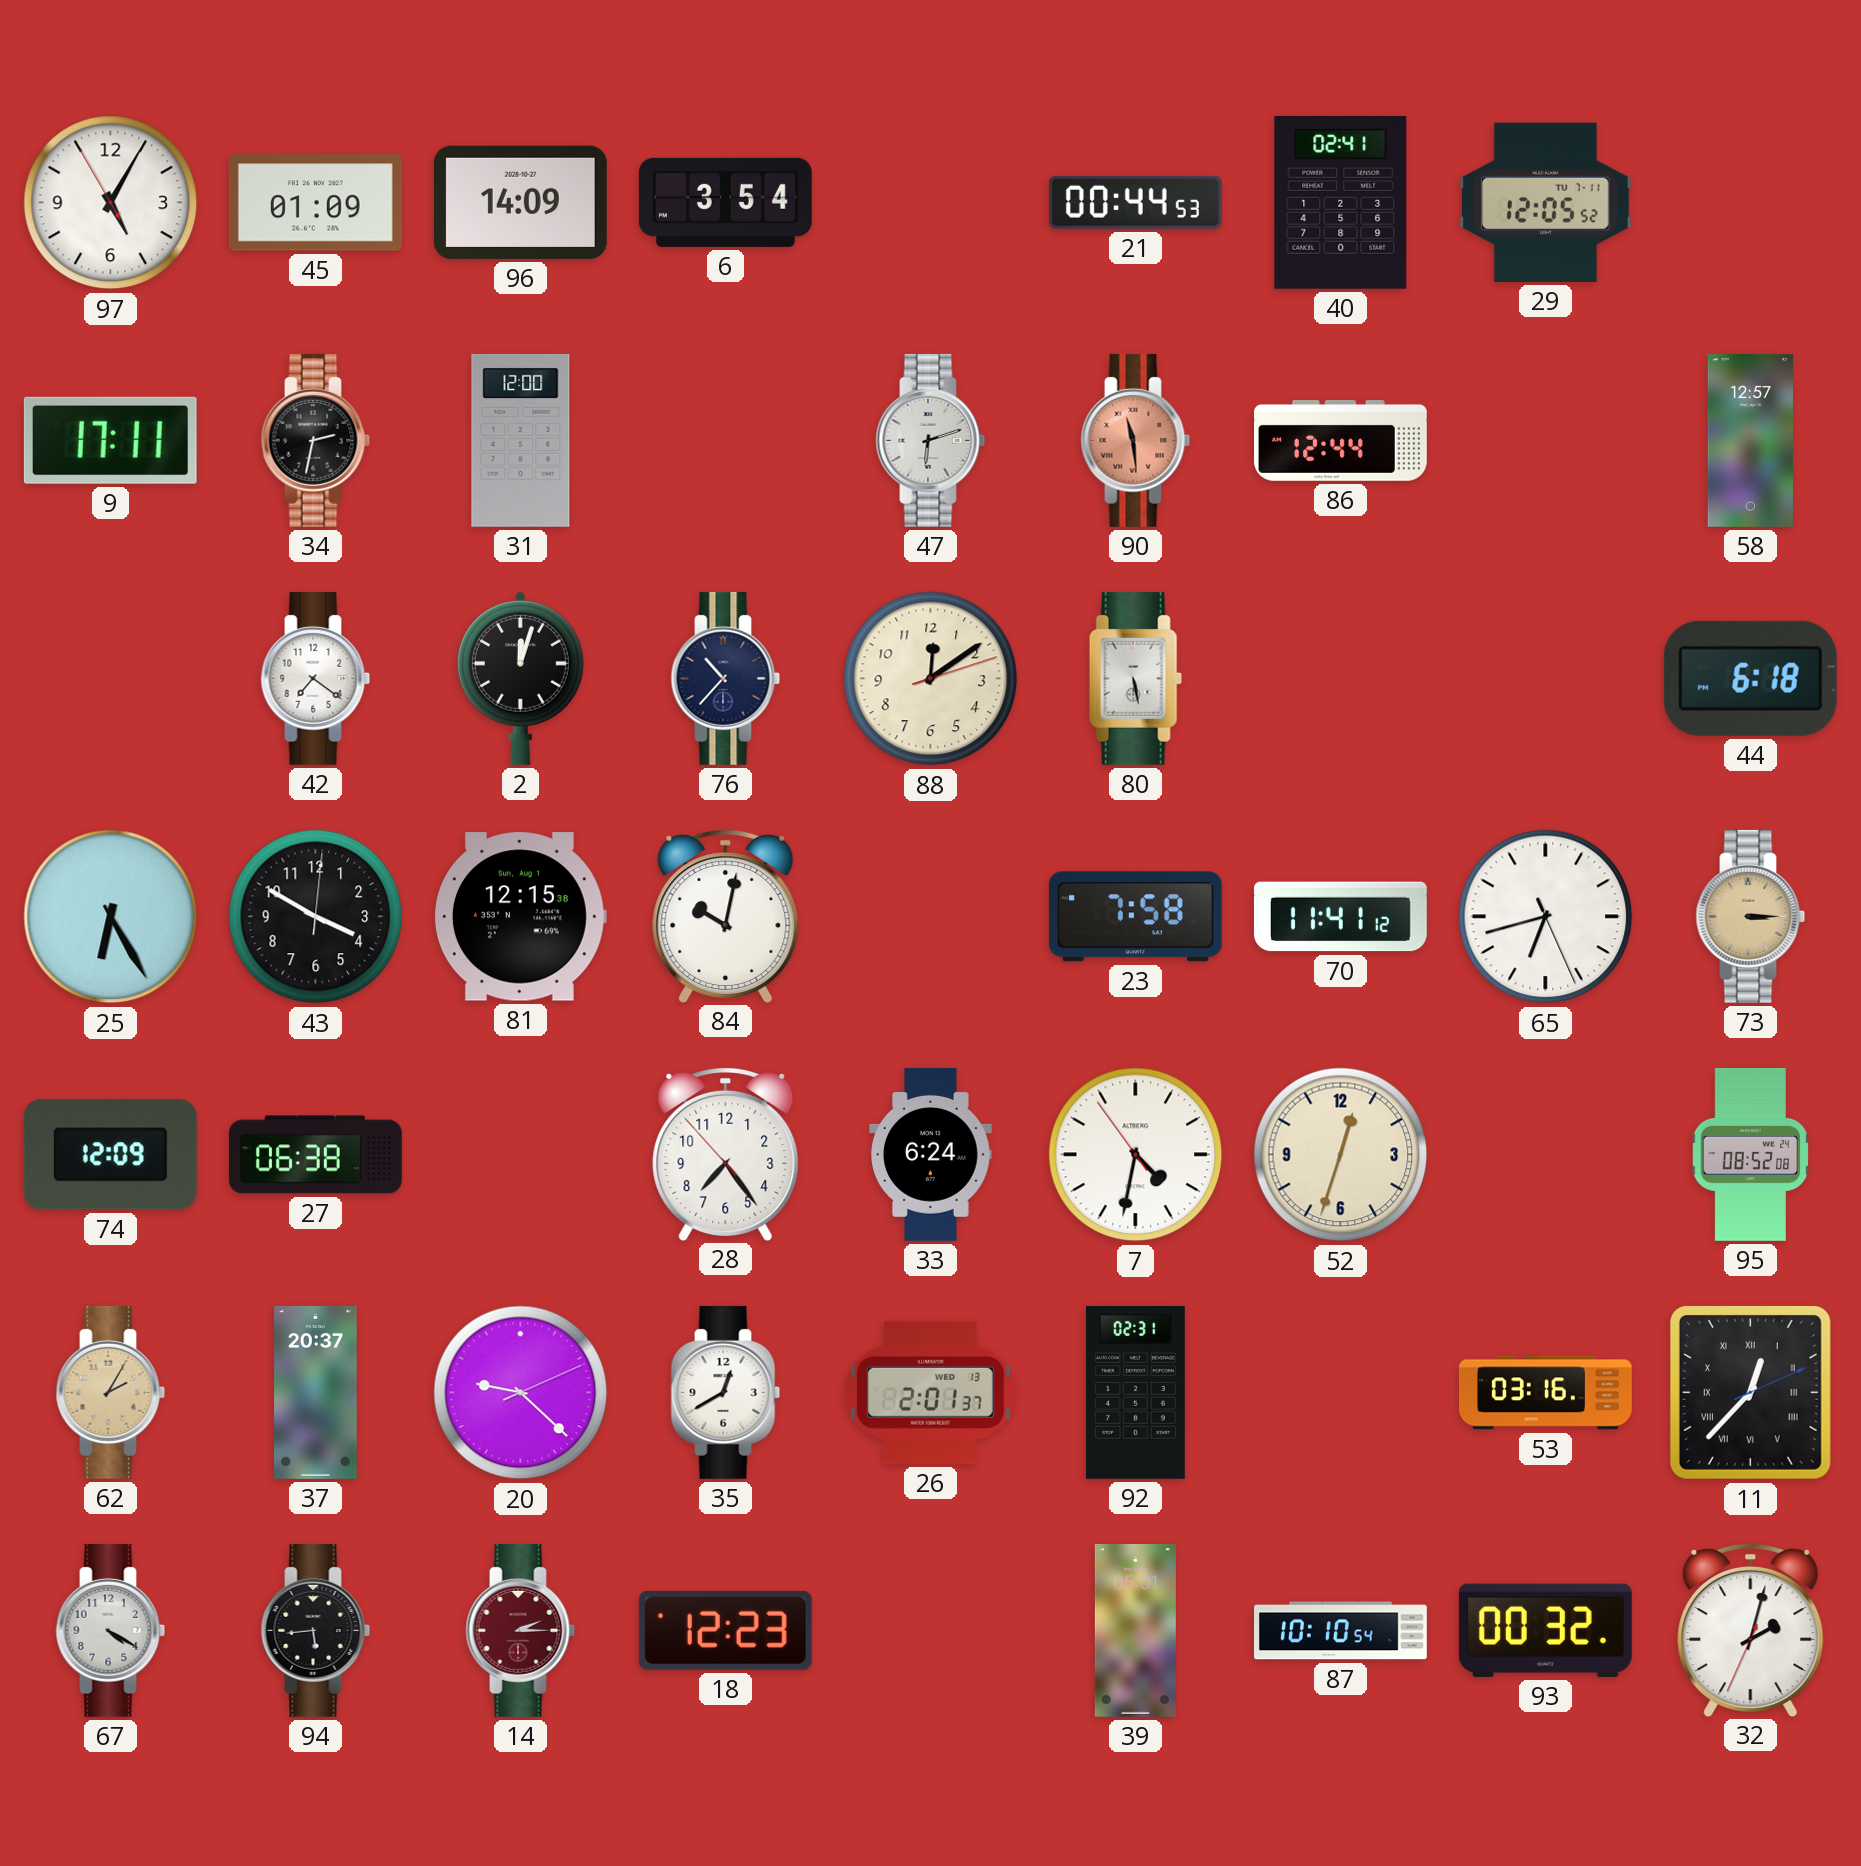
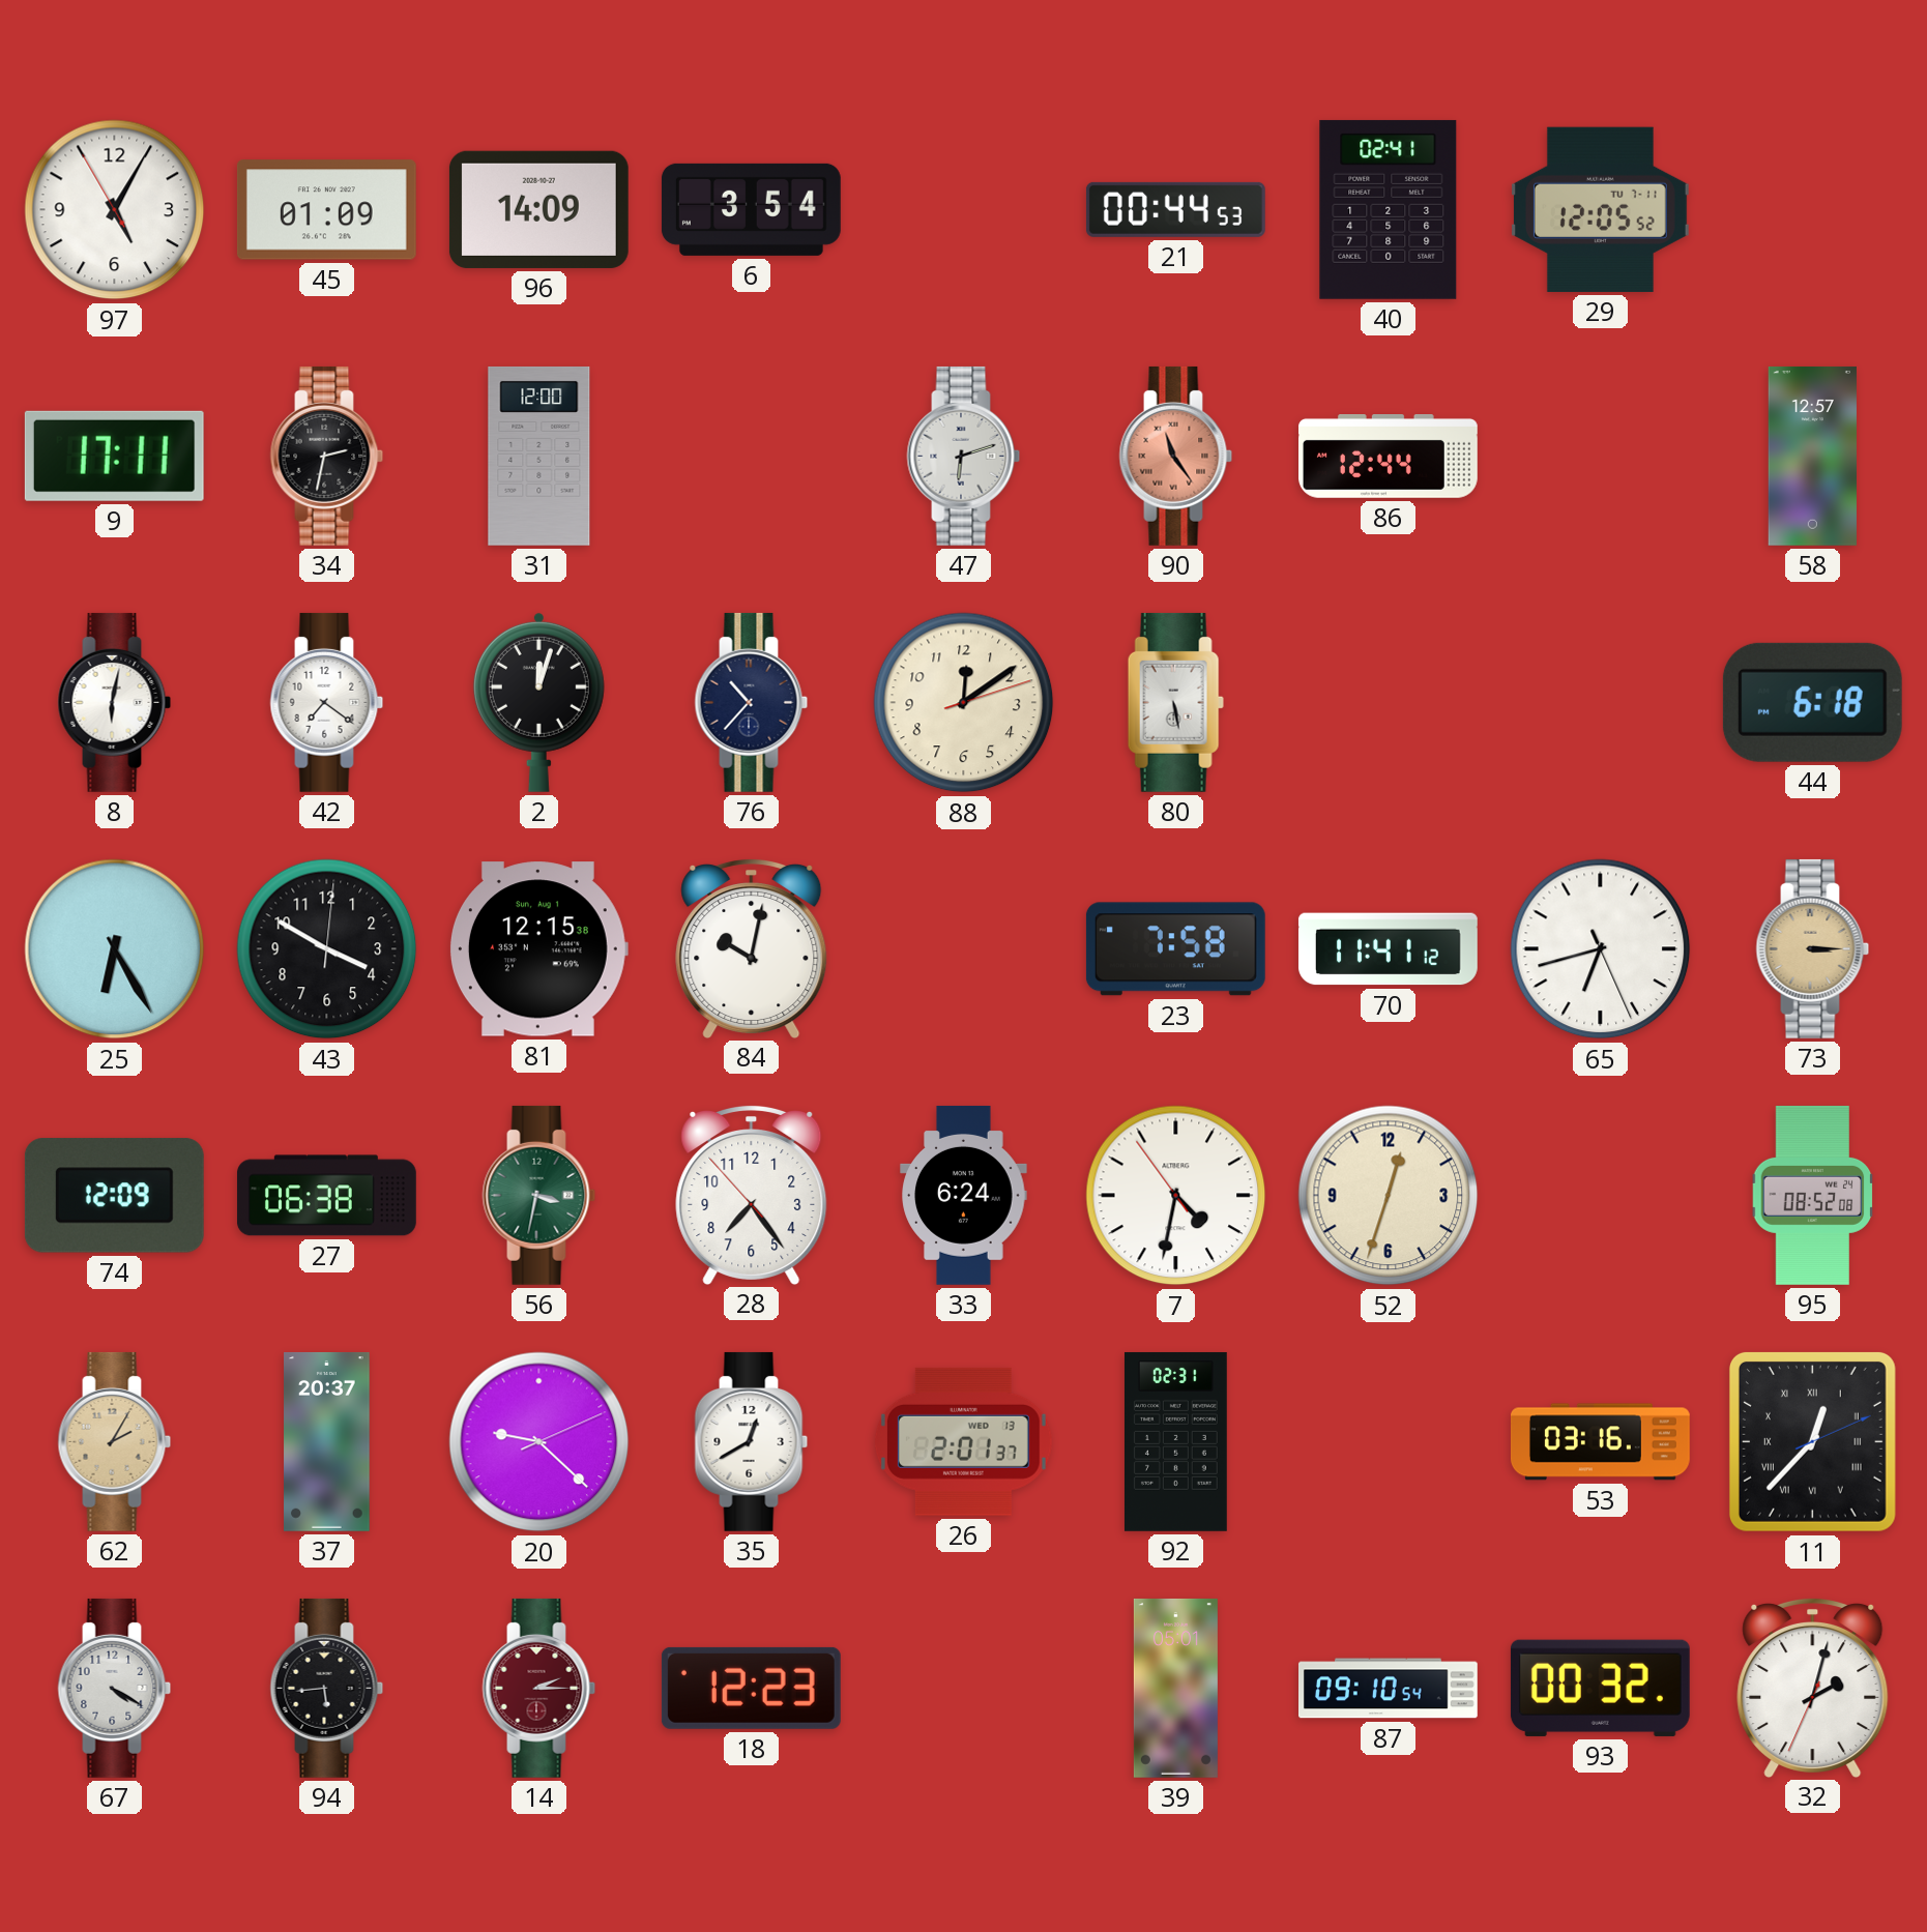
90: 11:29 -> 11:24 (1176, 456)
8: none -> 6:02 (115, 702)
56: none -> 3:32 (539, 1195)
87: 10:10 -> 09:10 (1389, 1689)
